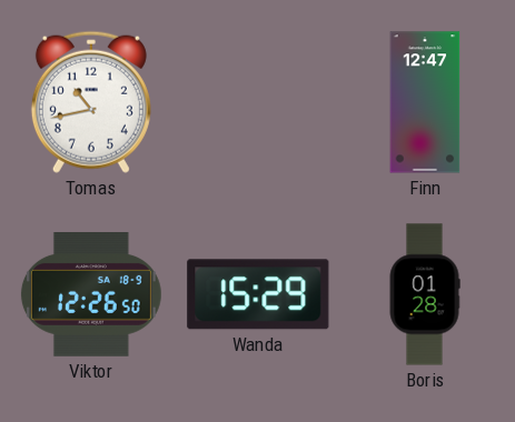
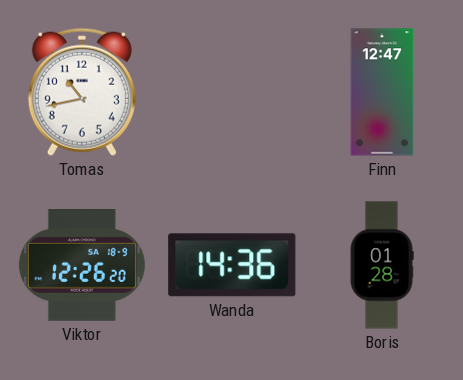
Viktor: 12:26:50 -> 12:26:20 (82, 266)
Wanda: 15:29 -> 14:36 (232, 265)
